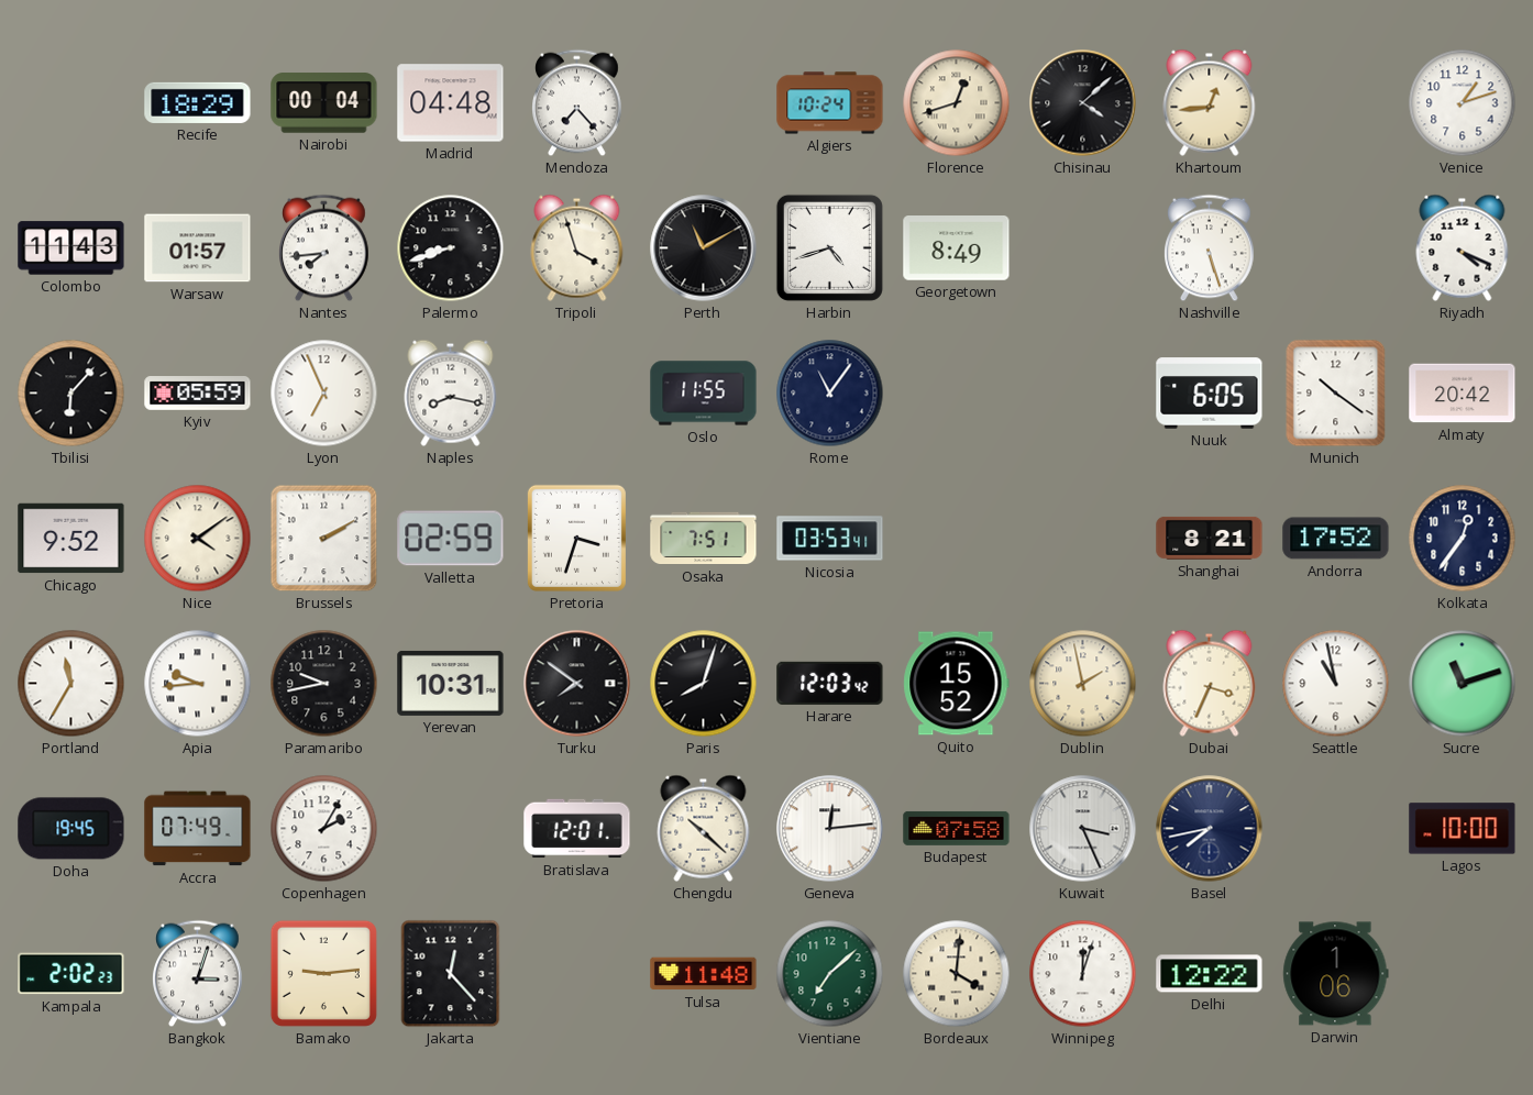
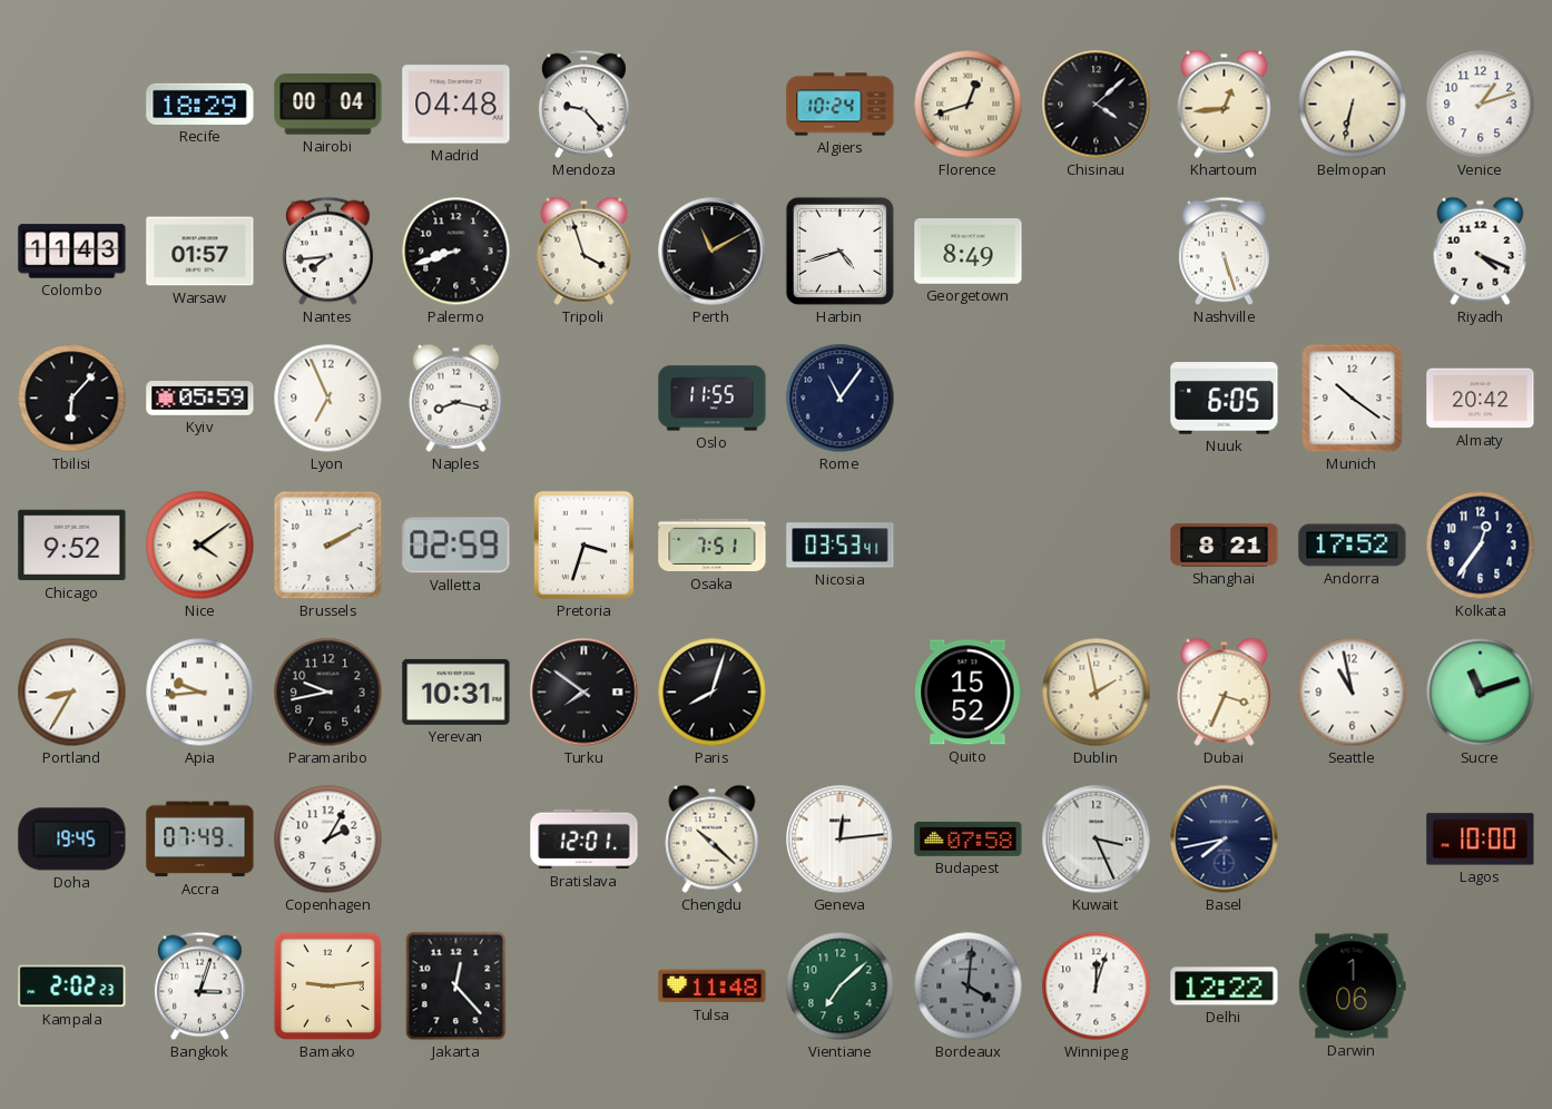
Mendoza: 7:23 -> 9:23 (585, 105)
Belmopan: none -> 6:32 (1353, 105)
Portland: 11:35 -> 8:35 (72, 693)
Harare: 12:03 -> none (830, 683)
Bordeaux dial: cream -> grey (969, 987)
